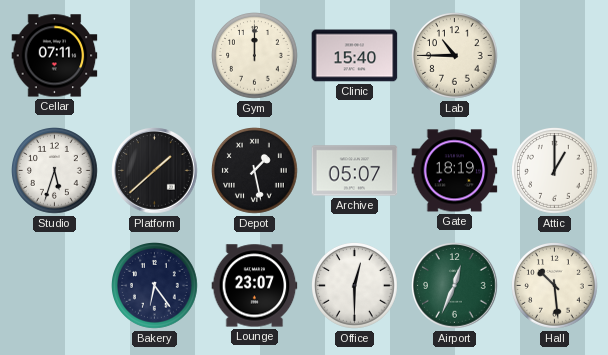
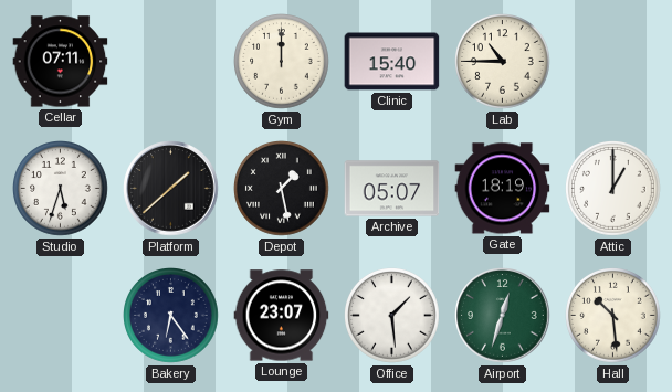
Office: 12:30 -> 1:29 (392, 316)
Airport: 12:34 -> 12:33 (503, 316)
